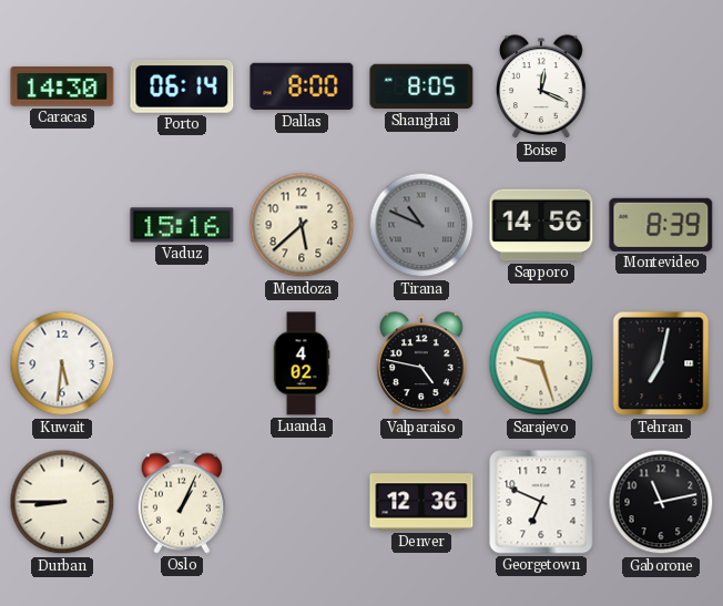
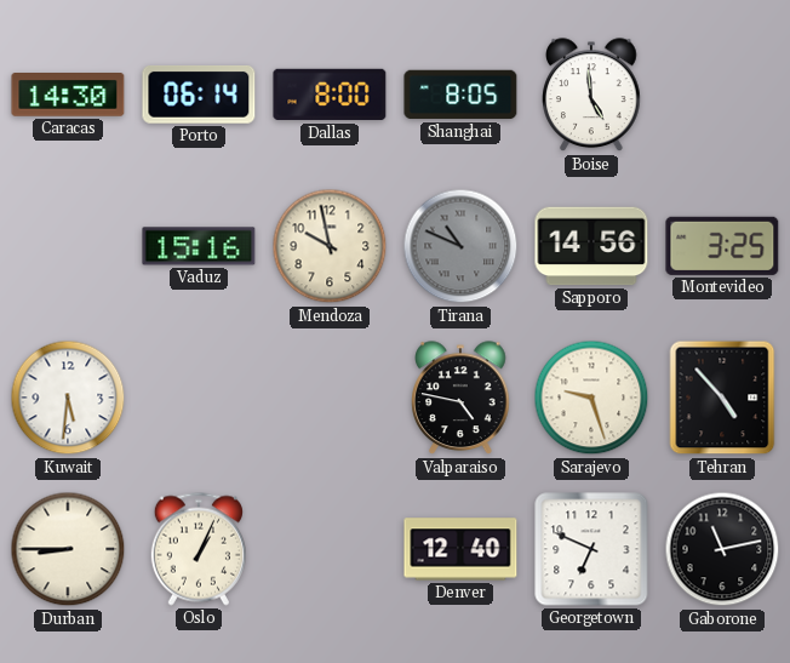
Boise: 12:19 -> 4:59 (591, 96)
Mendoza: 5:38 -> 9:58 (330, 246)
Montevideo: 8:39 -> 3:25 (722, 246)
Luanda: 4:02 -> none (302, 363)
Tehran: 7:02 -> 4:53 (722, 398)
Denver: 12:36 -> 12:40 (460, 549)
